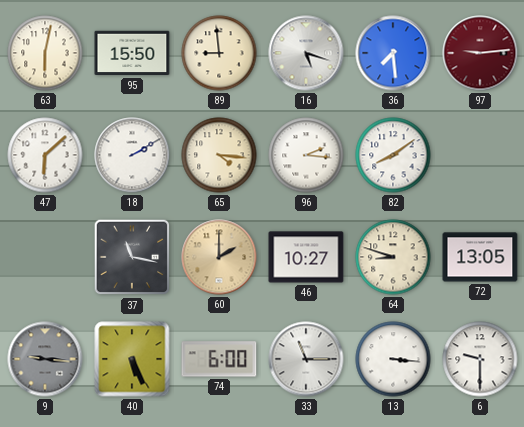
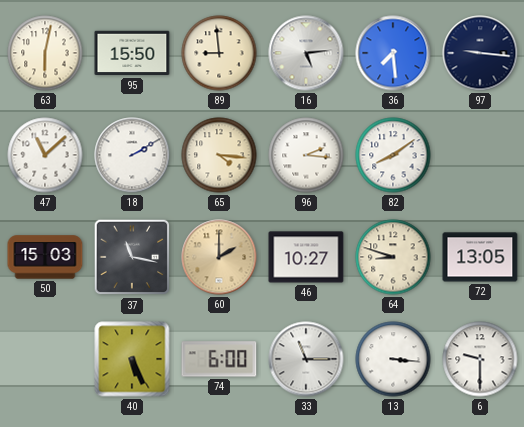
16: 5:18 -> 5:14 (306, 53)
97: 9:14 -> 9:16 (480, 53)
97 dial: burgundy -> navy (480, 53)
47: 6:08 -> 11:08 (45, 155)
50: none -> 15:03 (45, 257)
9: 9:16 -> none (45, 359)
